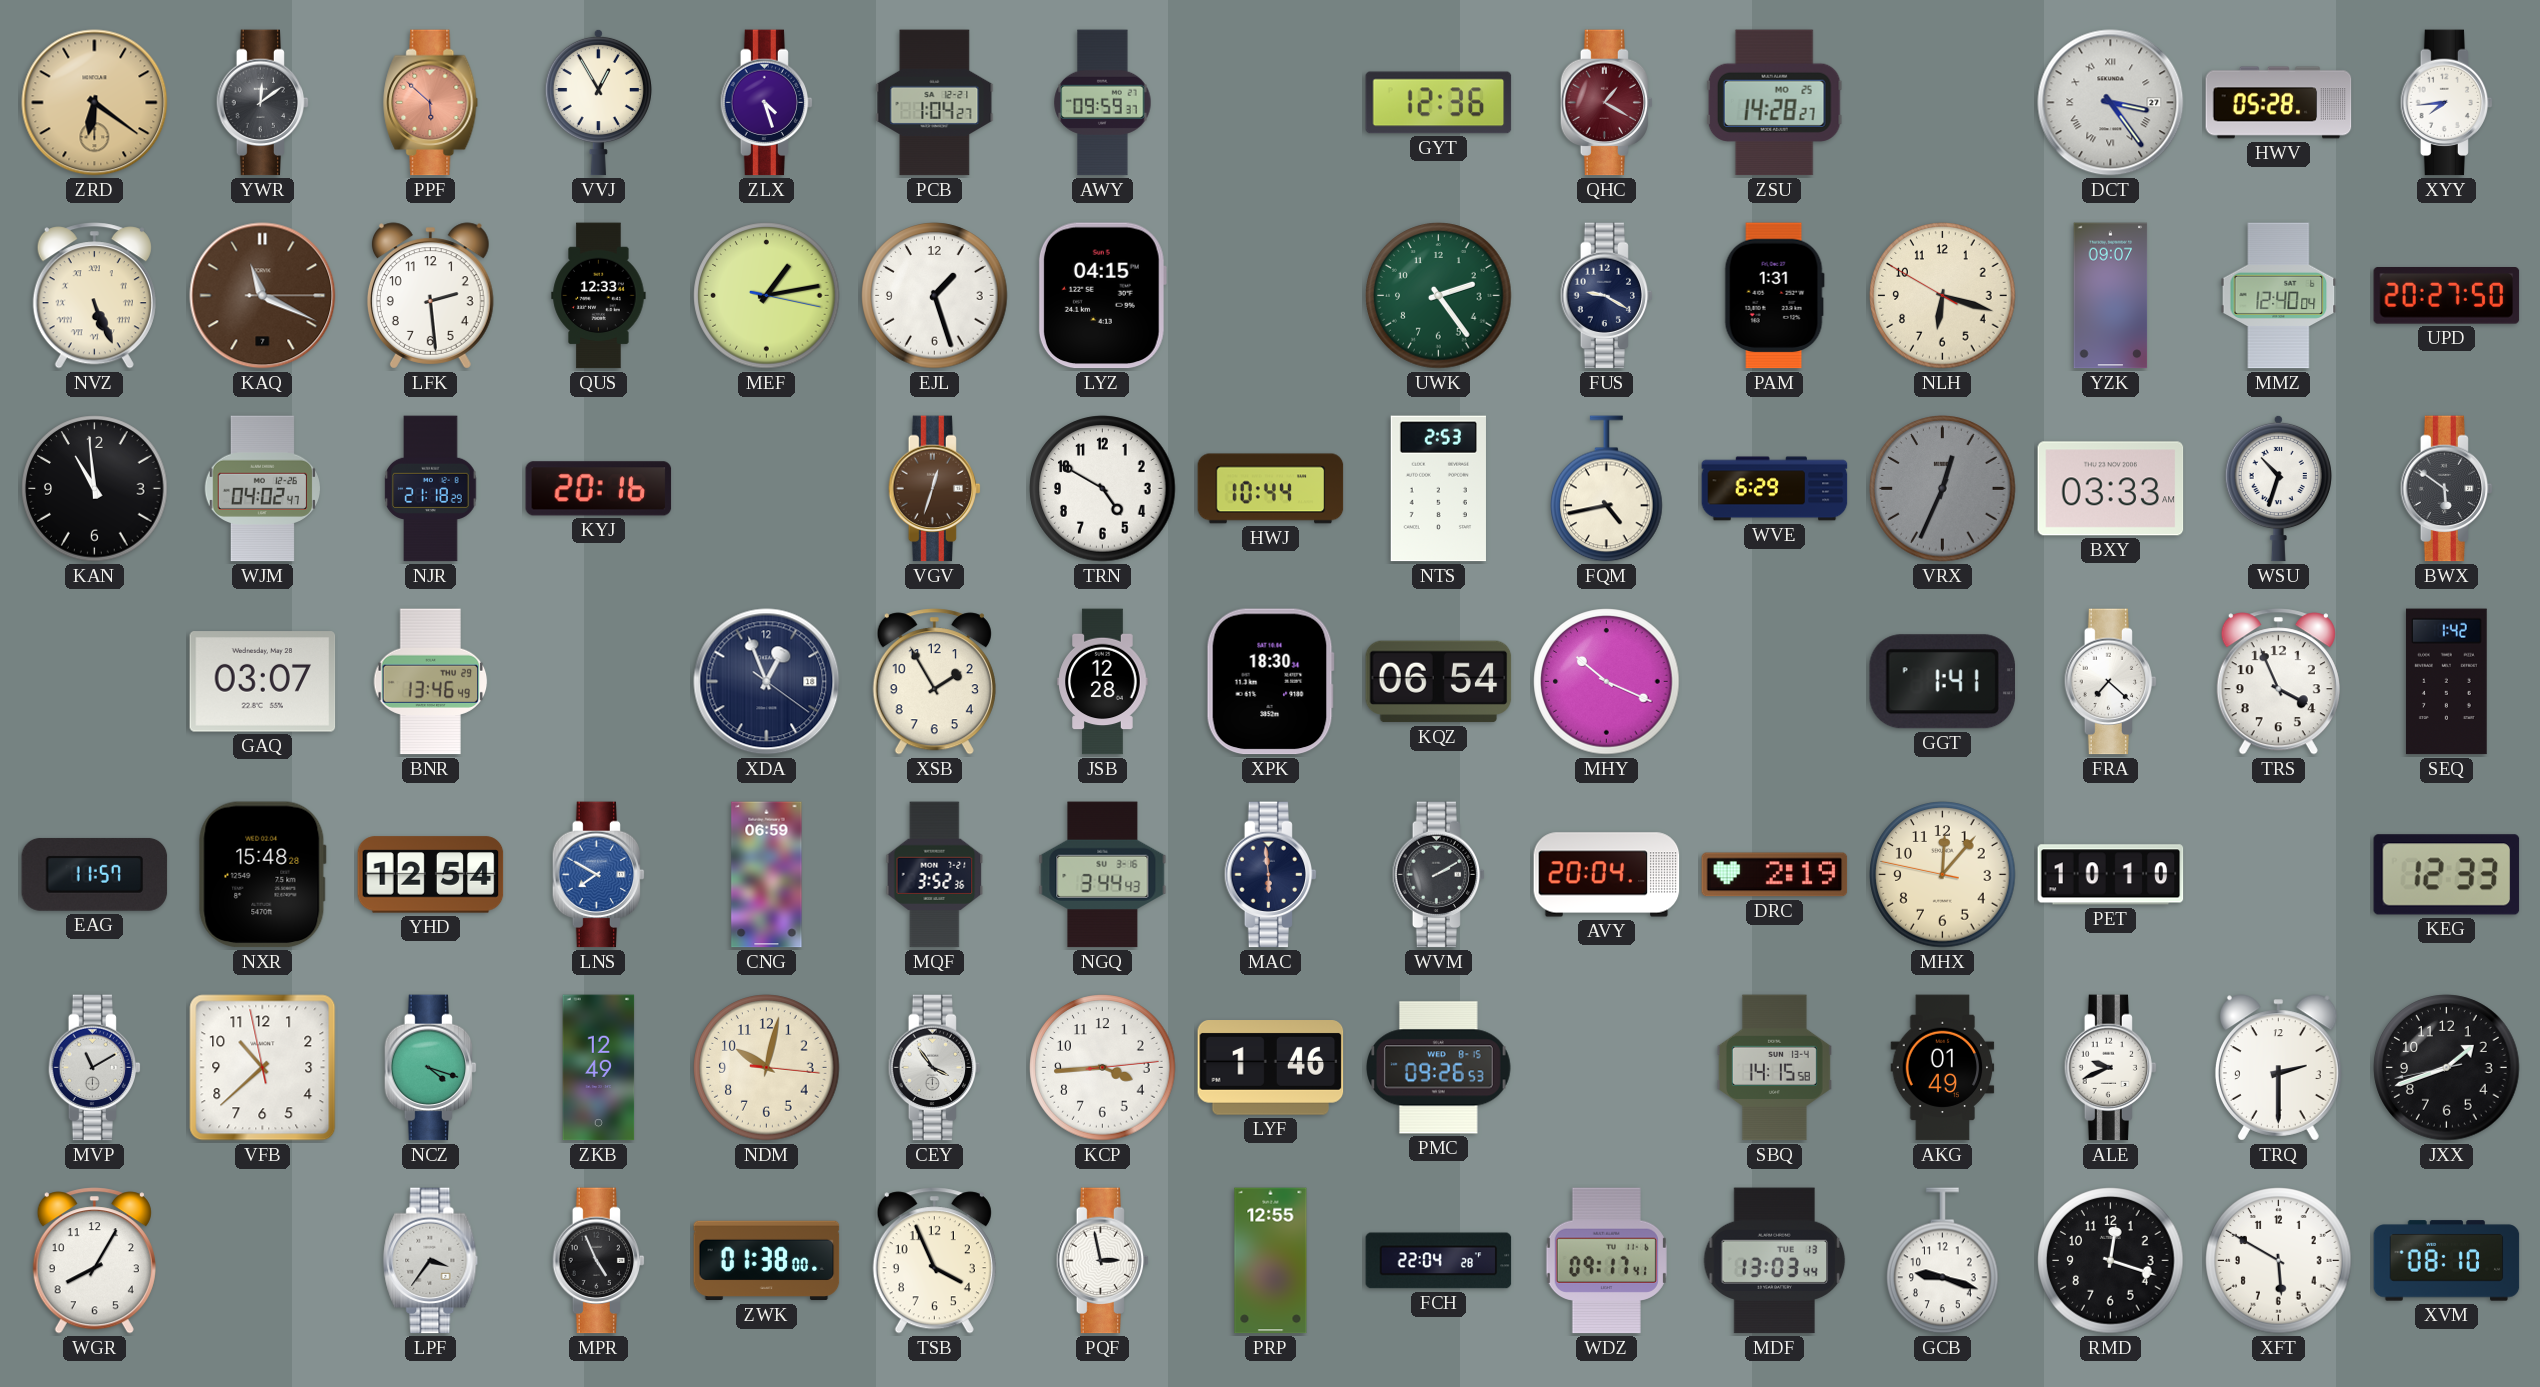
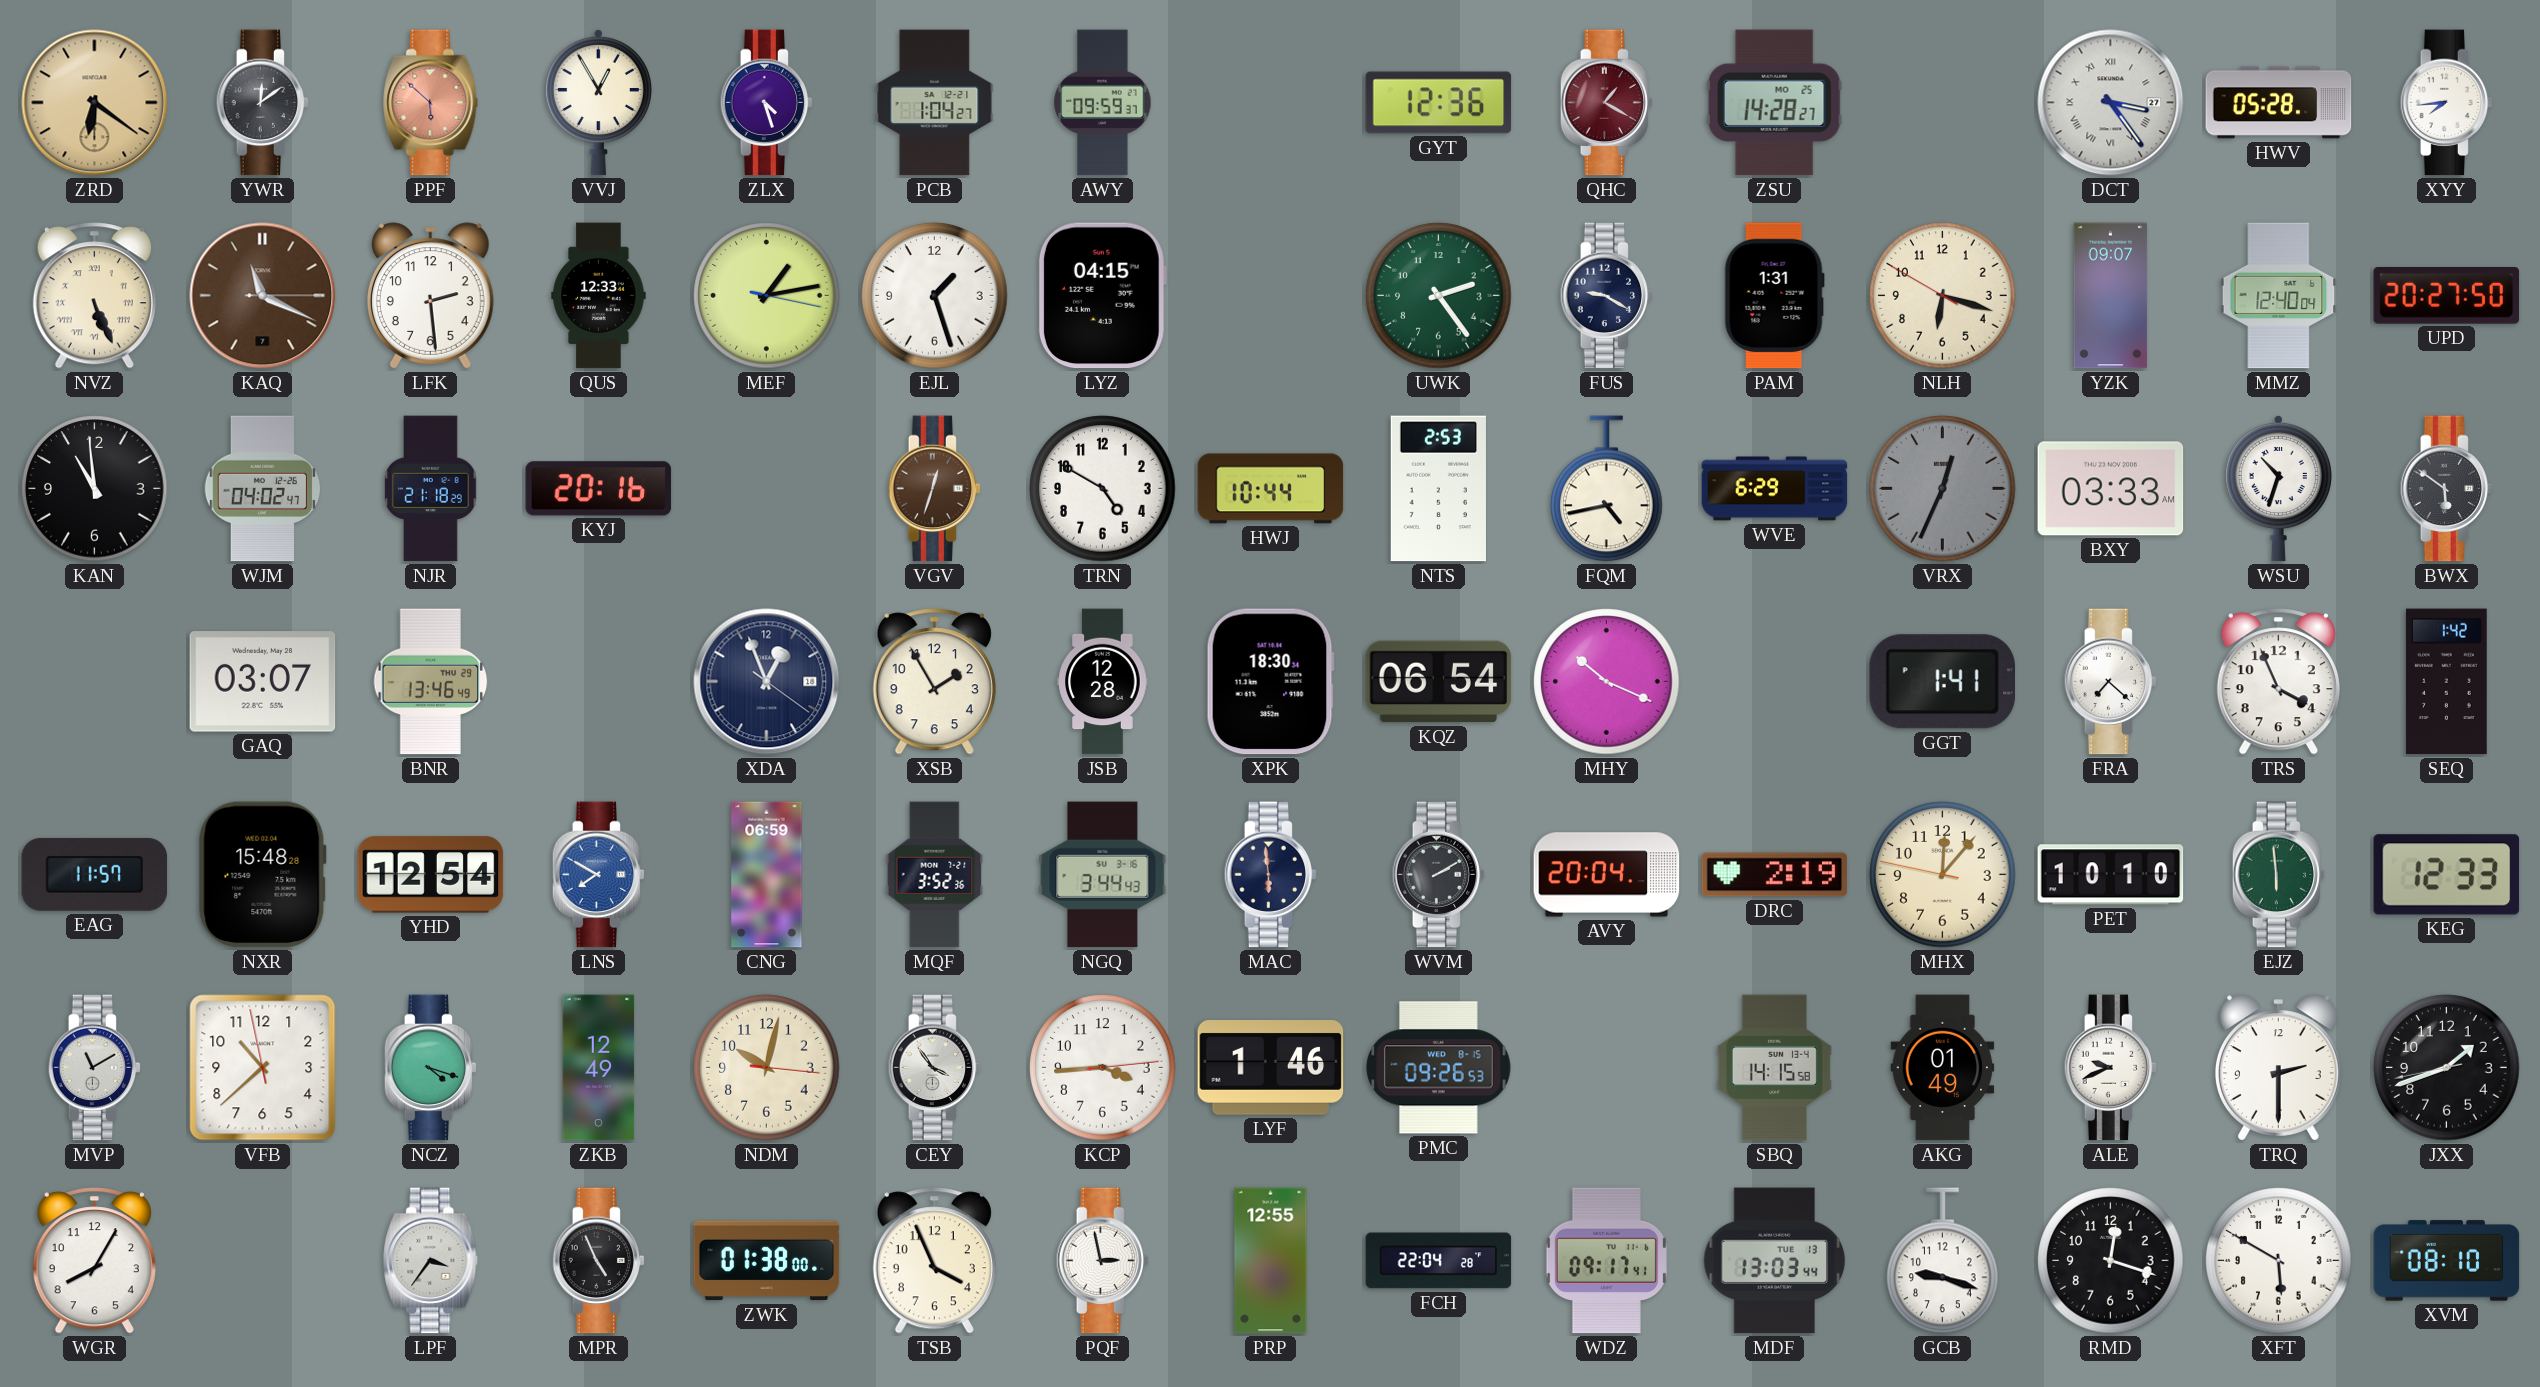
EJZ: none -> 5:59 (2279, 875)
